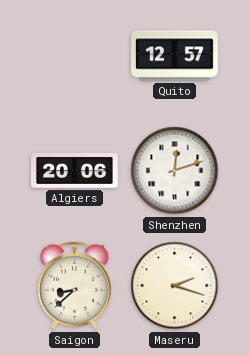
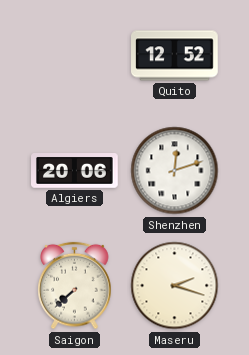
Quito: 12:57 -> 12:52 (175, 56)
Saigon: 8:38 -> 7:38 (75, 286)
